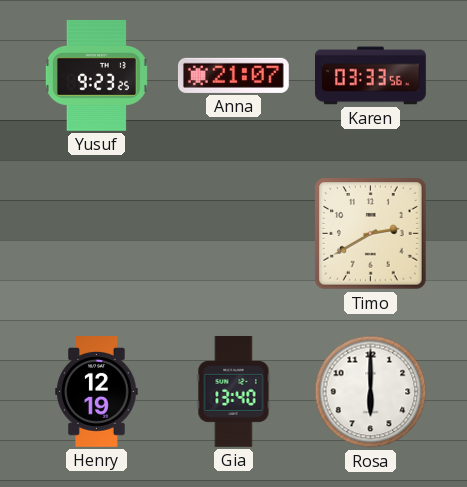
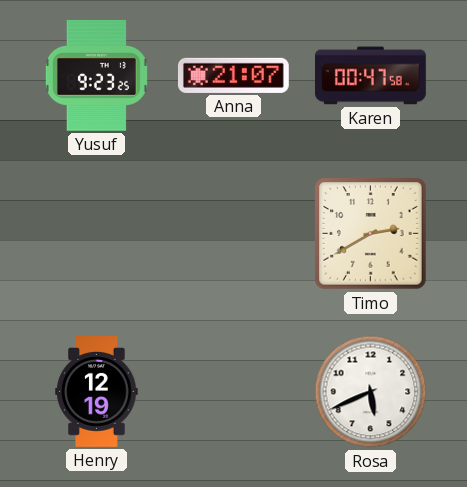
Karen: 03:33 -> 00:47 (371, 76)
Gia: 13:40 -> none (234, 391)
Rosa: 6:00 -> 5:41 (371, 392)
